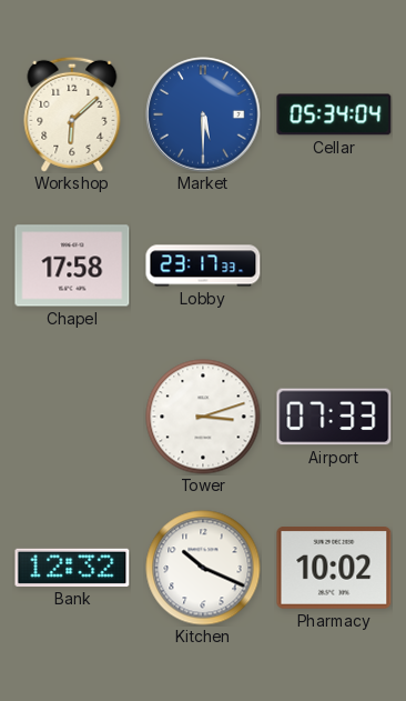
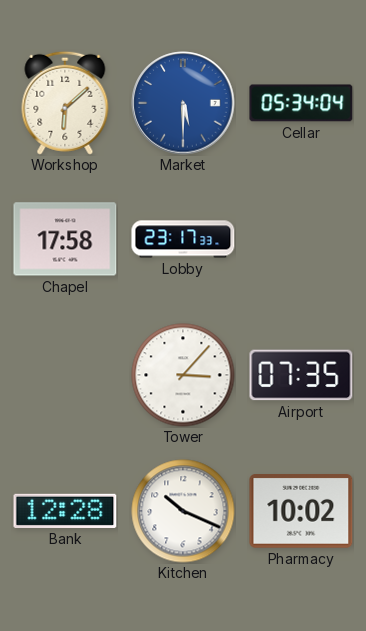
Tower: 3:12 -> 3:07 (183, 375)
Airport: 07:33 -> 07:35 (301, 375)
Bank: 12:32 -> 12:28 (65, 511)
